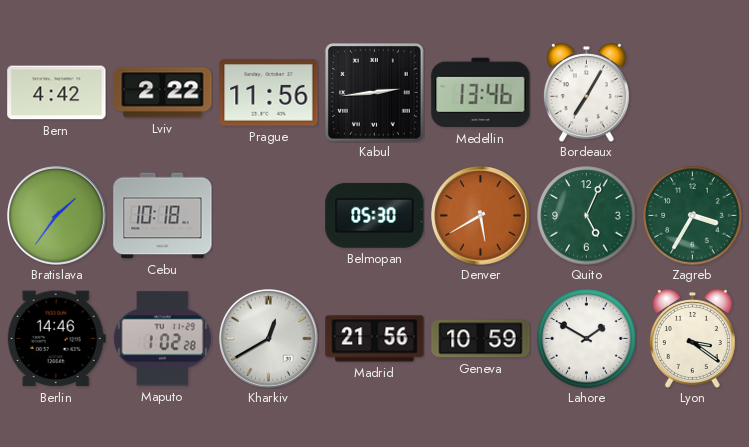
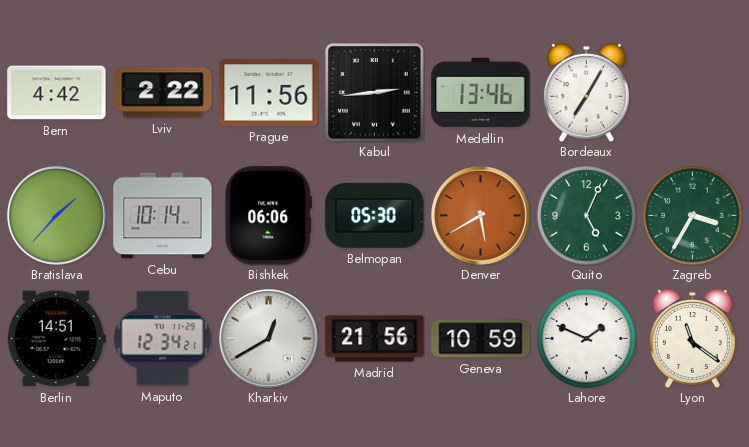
Bratislava: 1:36 -> 1:37 (57, 216)
Cebu: 10:18 -> 10:14 (163, 216)
Bishkek: none -> 06:06 (268, 216)
Berlin: 14:46 -> 14:51 (56, 339)
Maputo: 1:02 -> 12:34 (162, 339)
Lahore: 1:50 -> 1:49 (587, 339)
Lyon: 3:21 -> 11:21 (692, 339)
